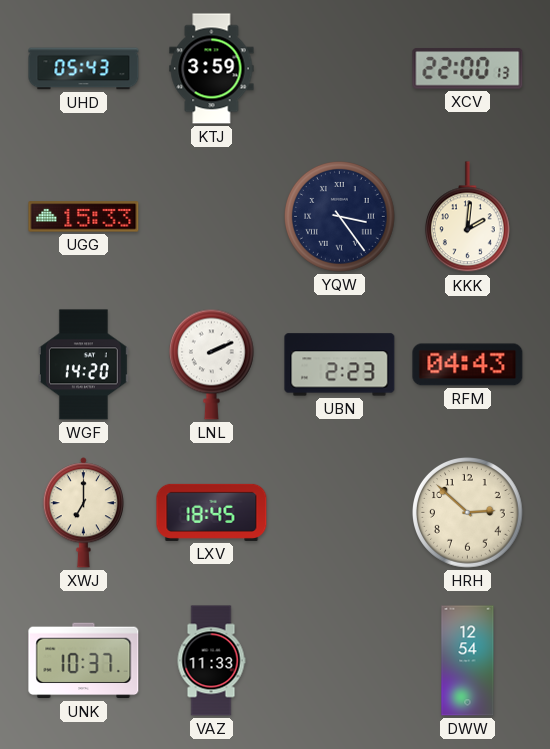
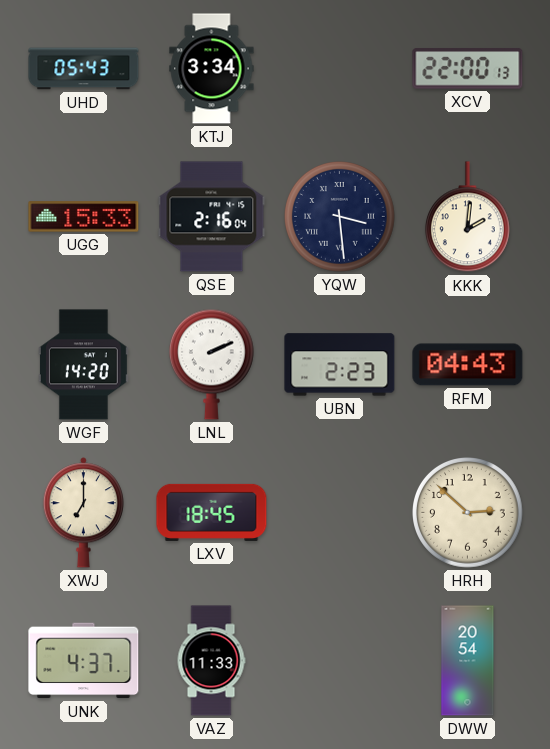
KTJ: 3:59 -> 3:34 (212, 69)
QSE: none -> 2:16 (212, 217)
YQW: 3:24 -> 3:29 (340, 217)
UNK: 10:37 -> 4:37 (84, 661)
DWW: 12:54 -> 20:54 (468, 661)
